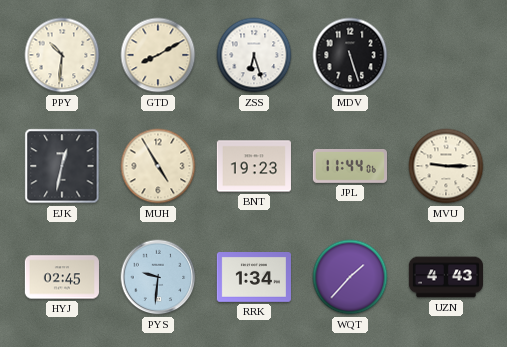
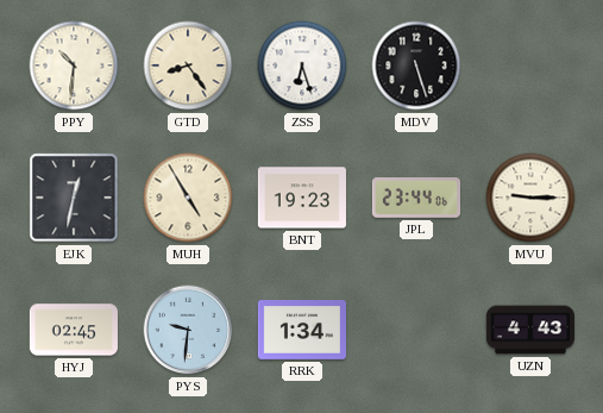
GTD: 8:10 -> 8:24 (188, 65)
JPL: 11:44 -> 23:44 (415, 199)
WQT: 1:37 -> none (350, 277)
